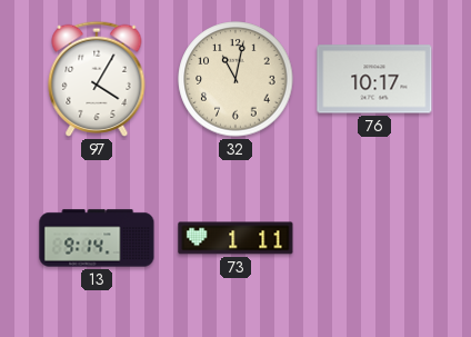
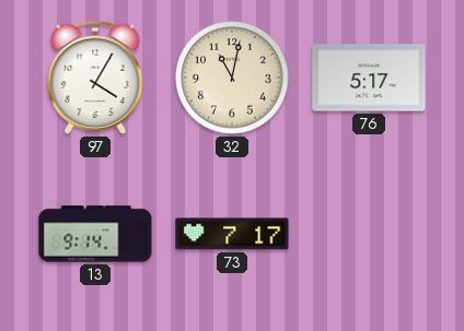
76: 10:17 -> 5:17 (369, 78)
73: 1:11 -> 7:17 (232, 234)
